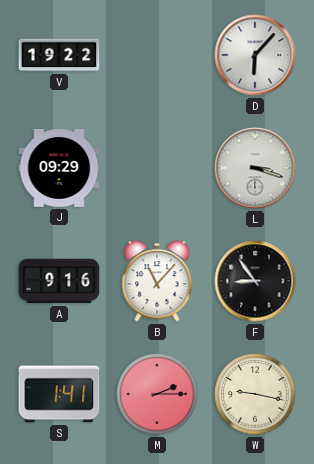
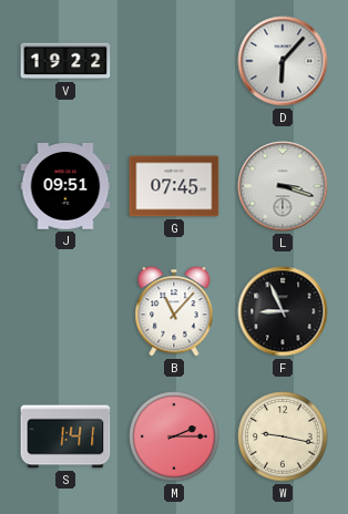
J: 09:29 -> 09:51 (65, 187)
G: none -> 07:45 (174, 186)
A: 9:16 -> none (59, 281)
F: 8:54 -> 8:56 (283, 311)
